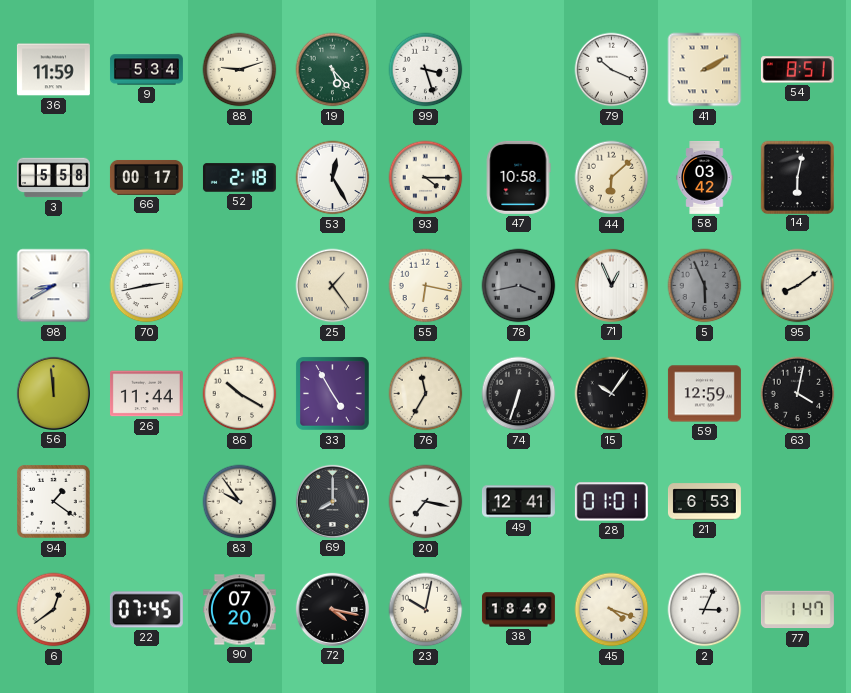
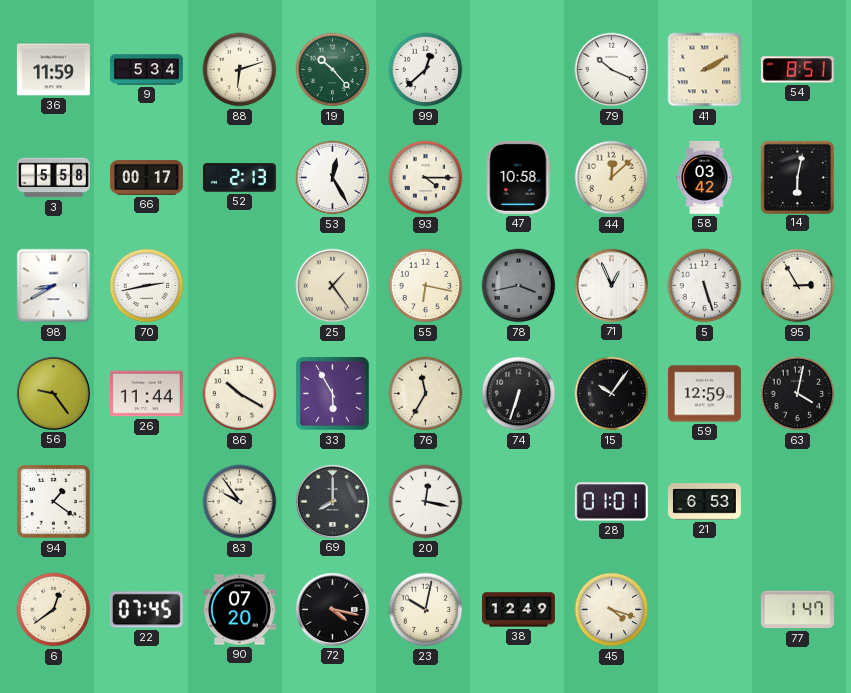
88: 9:12 -> 6:12 (240, 70)
19: 5:23 -> 10:23 (333, 70)
99: 3:27 -> 12:38 (426, 70)
52: 2:18 -> 2:13 (239, 178)
44: 6:08 -> 12:08 (612, 178)
5: 5:56 -> 5:27 (705, 286)
5 dial: grey -> white (705, 286)
95: 8:09 -> 2:55 (798, 286)
56: 11:59 -> 9:24 (53, 393)
33: 4:55 -> 5:55 (333, 394)
20: 7:17 -> 12:17 (426, 502)
49: 12:41 -> none (518, 502)
38: 18:49 -> 12:49 (518, 610)
2: 3:04 -> none (705, 610)
